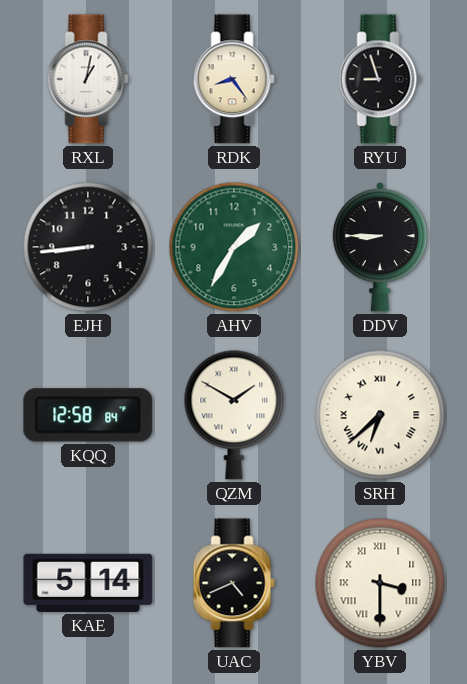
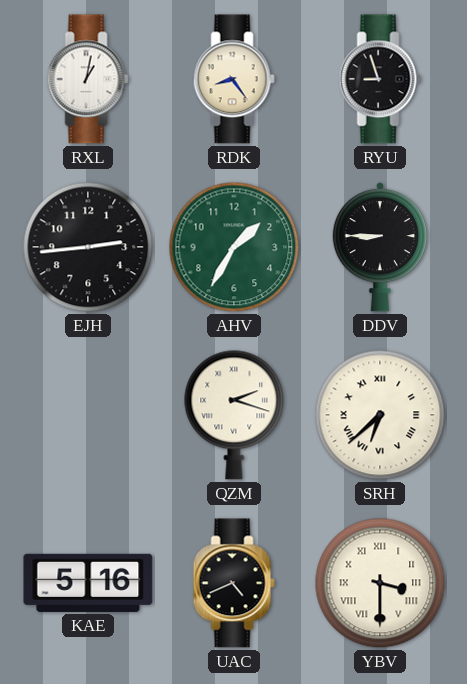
EJH: 8:44 -> 2:44 (88, 247)
KQQ: 12:58 -> none (88, 415)
QZM: 1:50 -> 2:18 (234, 415)
KAE: 5:14 -> 5:16 (88, 583)
